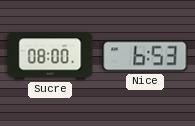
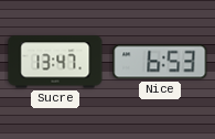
Sucre: 08:00 -> 13:47 (55, 62)
